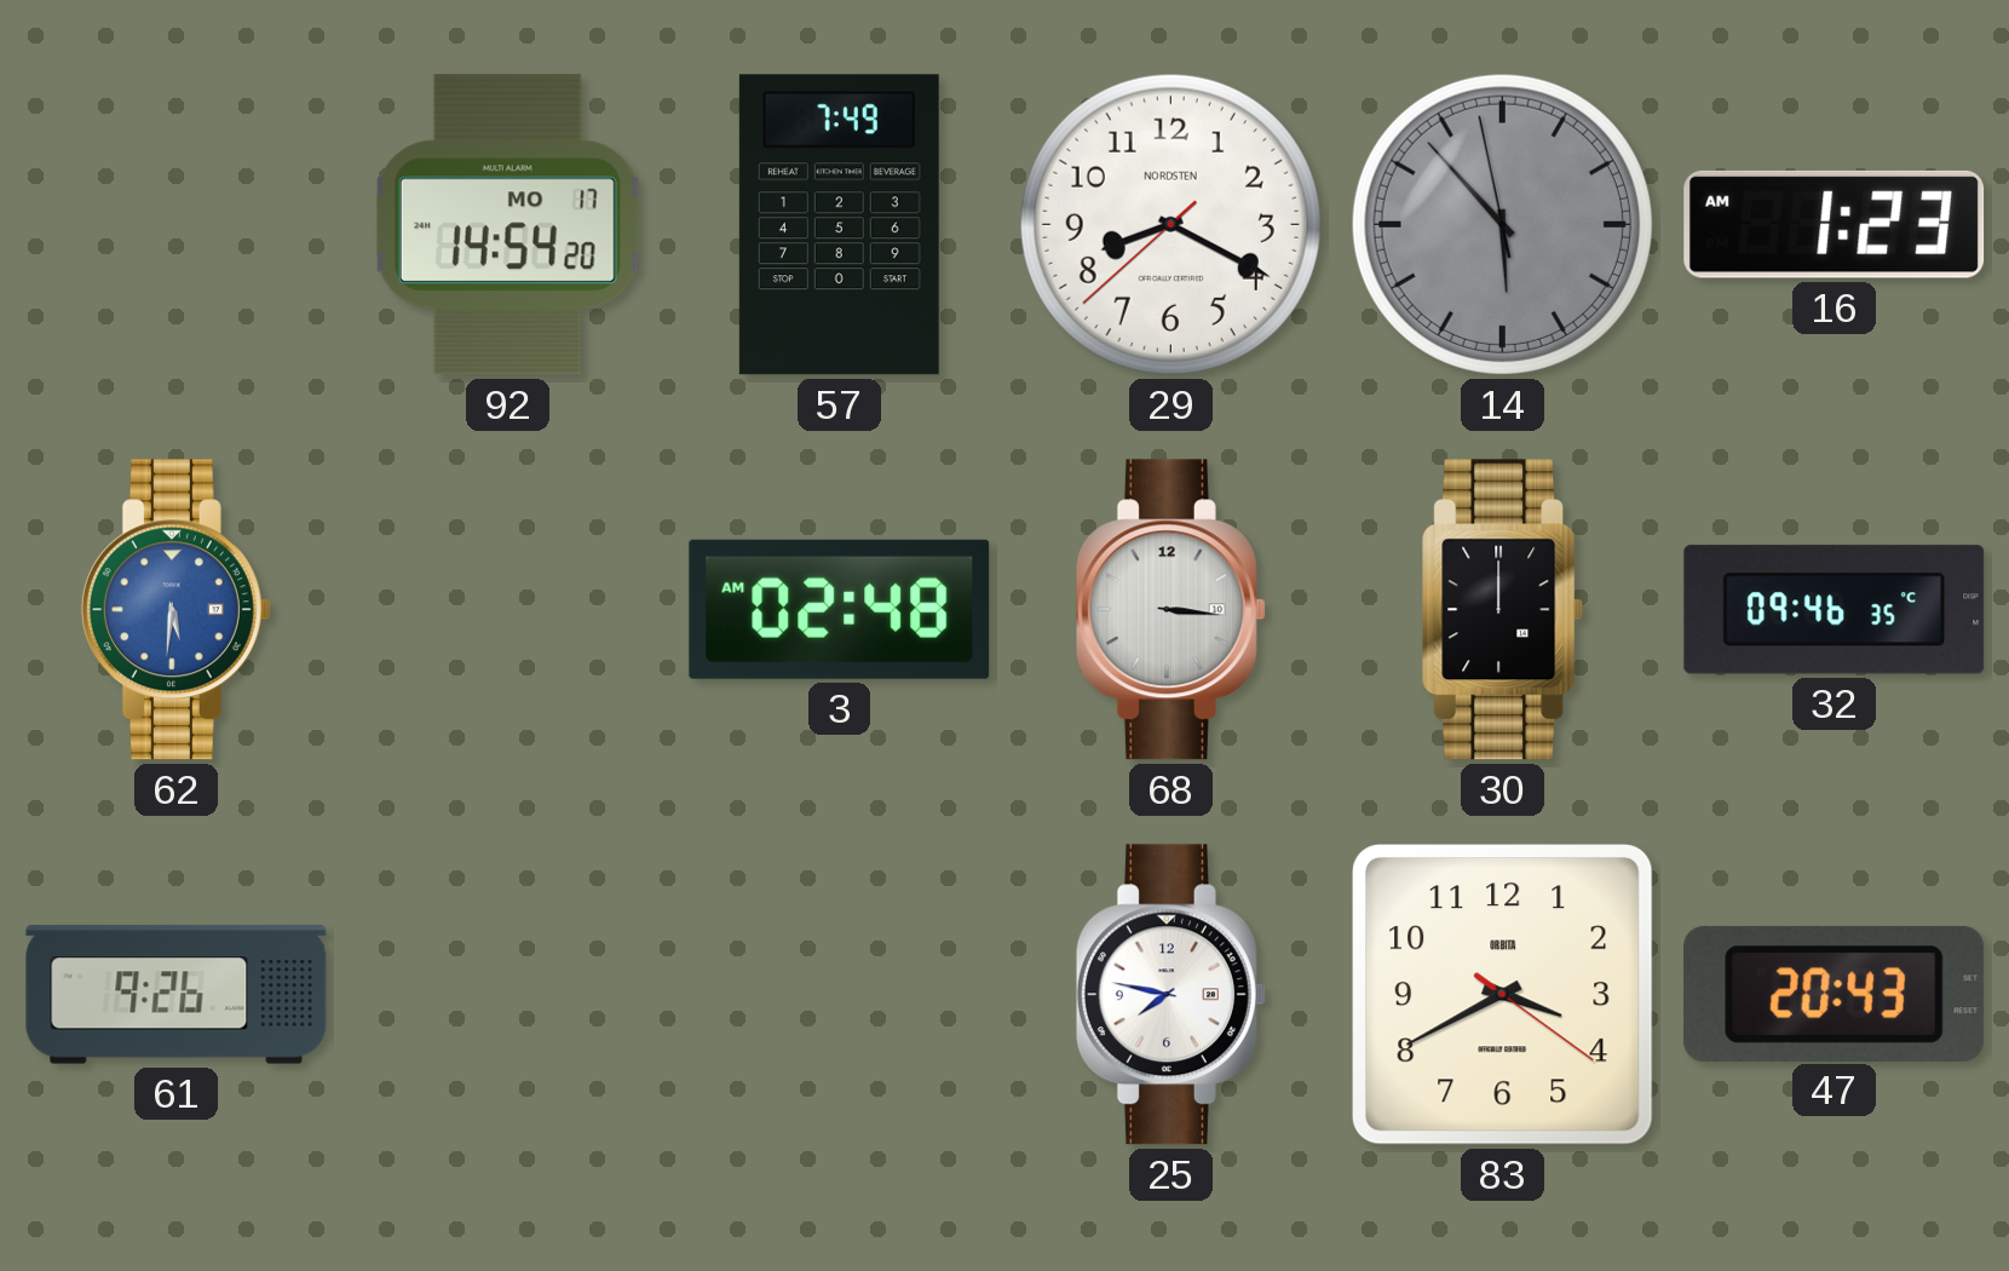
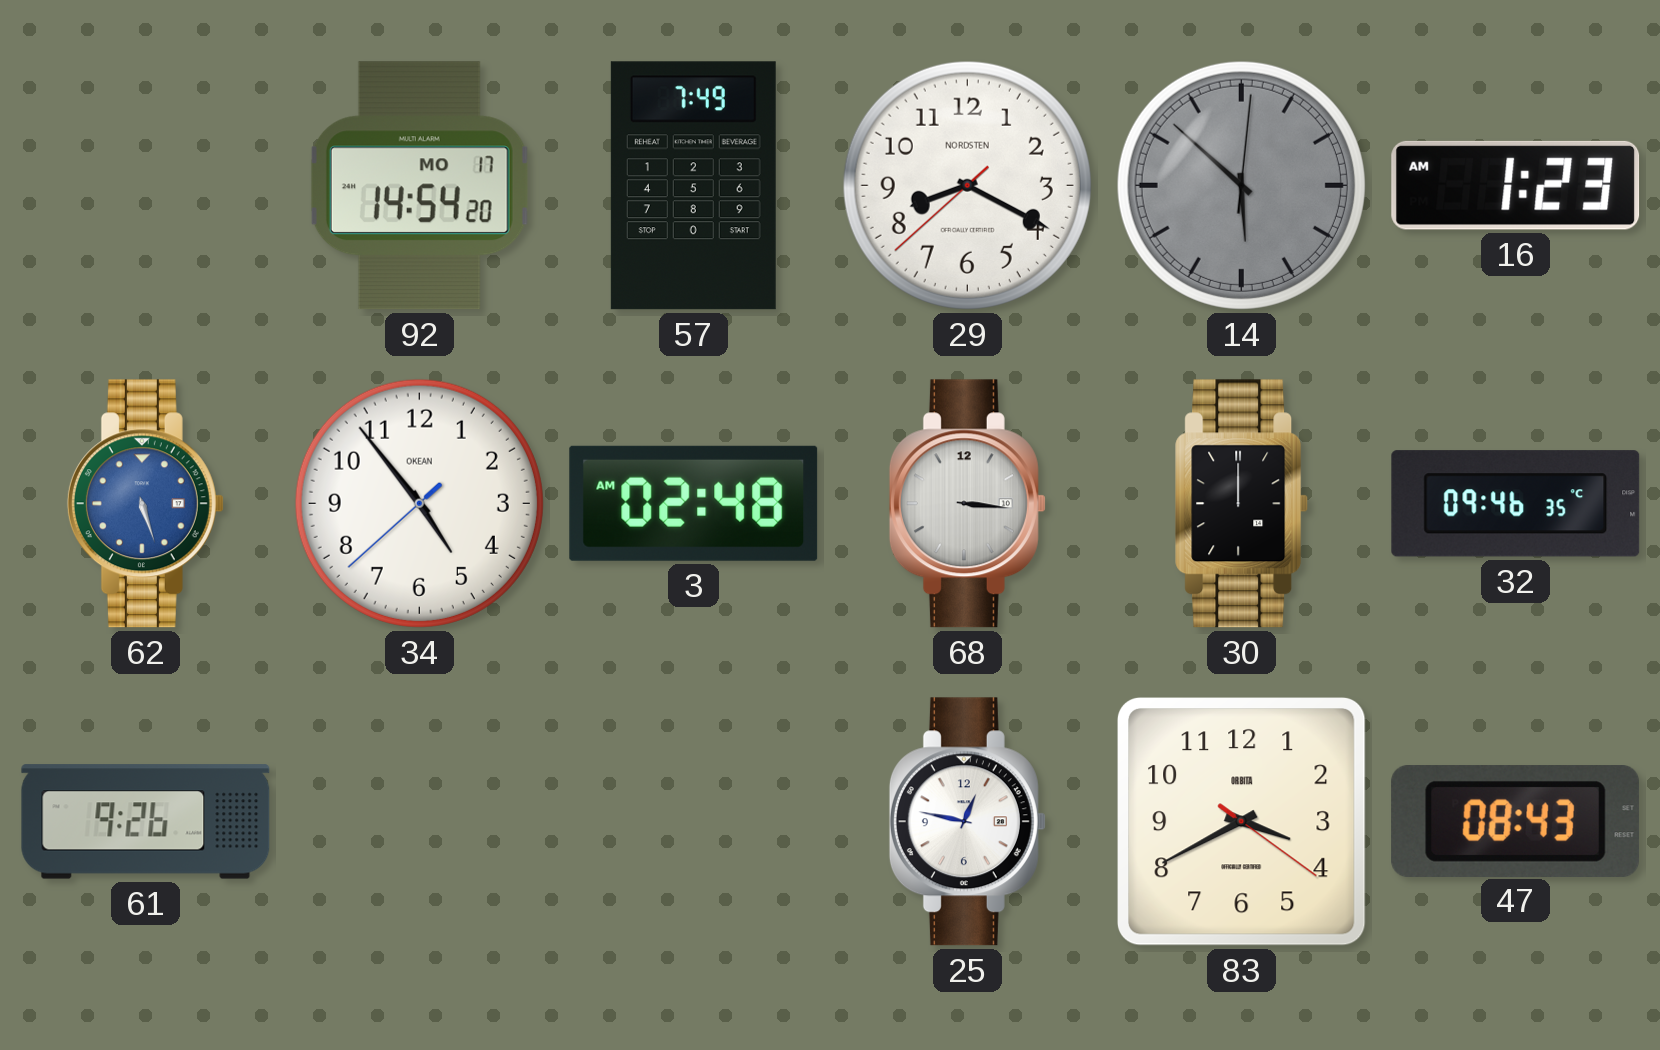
14: 5:52:58 -> 5:52:01 (1241, 185)
62: 5:31 -> 5:27 (145, 504)
34: none -> 4:53 (419, 503)
25: 7:47 -> 12:47 (967, 822)
47: 20:43 -> 08:43 (1515, 821)
